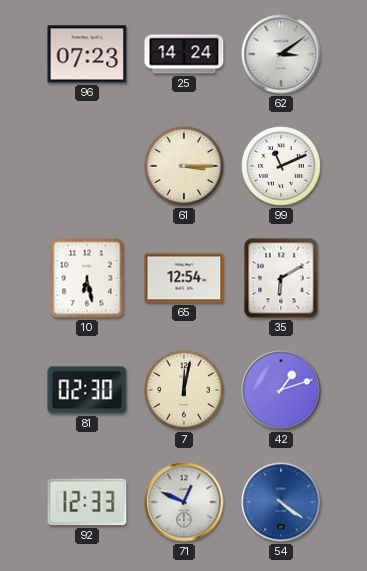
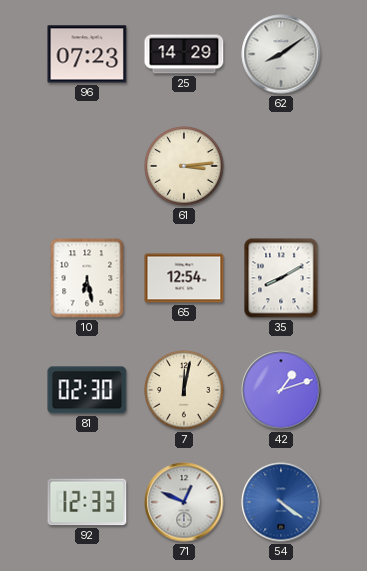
25: 14:24 -> 14:29 (184, 54)
62: 3:09 -> 8:09 (281, 54)
61: 3:15 -> 3:14 (184, 166)
99: 11:11 -> none (281, 166)
35: 6:10 -> 8:10 (281, 278)
